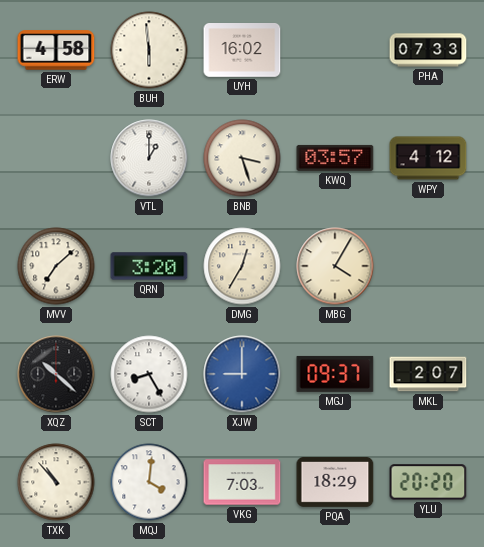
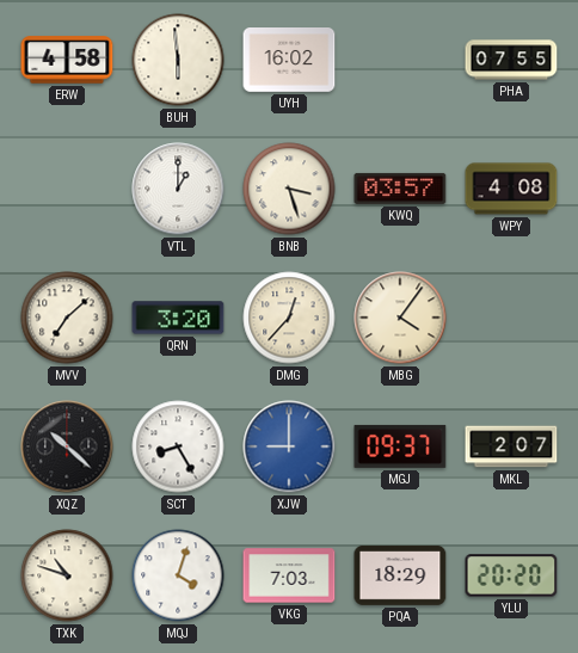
PHA: 07:33 -> 07:55 (511, 60)
WPY: 4:12 -> 4:08 (511, 189)
DMG: 12:35 -> 12:37 (289, 318)
MBG: 4:05 -> 4:06 (400, 318)
TXK: 10:53 -> 10:48 (67, 575)
MQJ: 4:01 -> 4:03 (178, 575)
